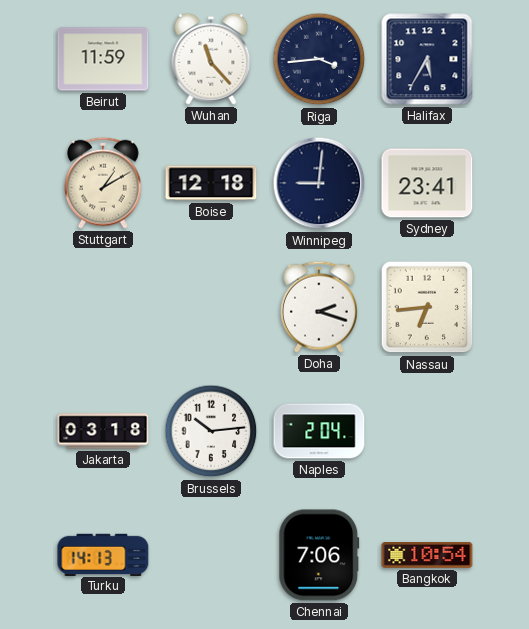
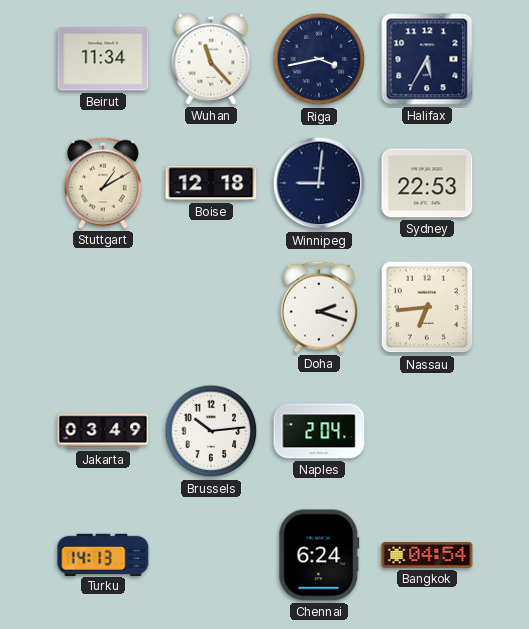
Beirut: 11:59 -> 11:34 (103, 59)
Riga: 3:44 -> 3:43 (319, 59)
Sydney: 23:41 -> 22:53 (427, 183)
Jakarta: 03:18 -> 03:49 (103, 431)
Chennai: 7:06 -> 6:24 (319, 555)
Bangkok: 10:54 -> 04:54 (427, 556)
